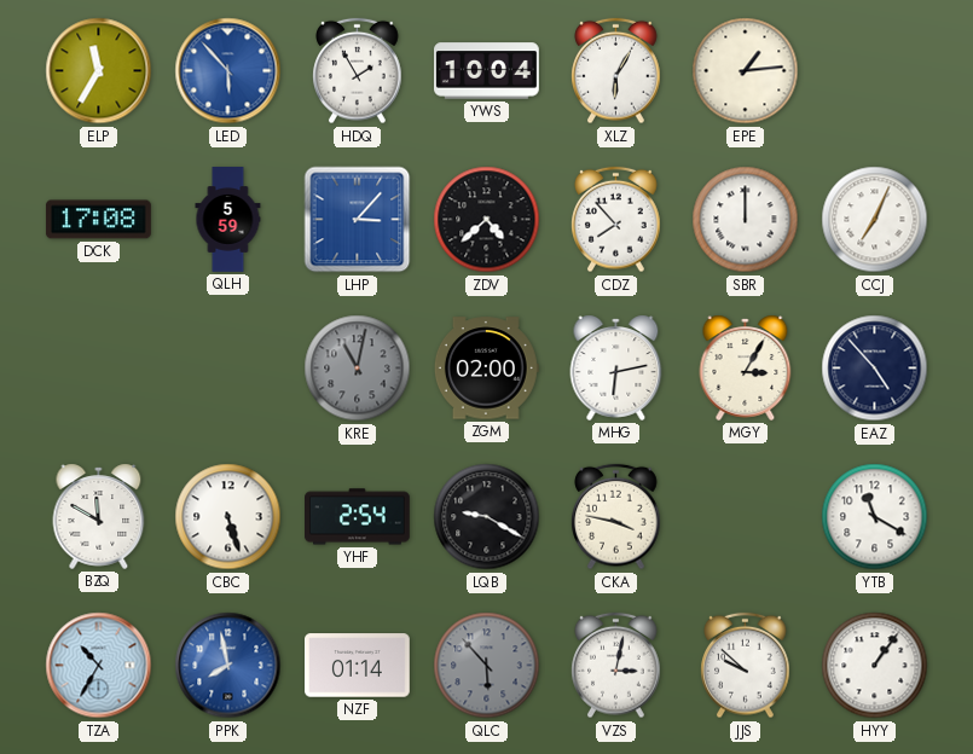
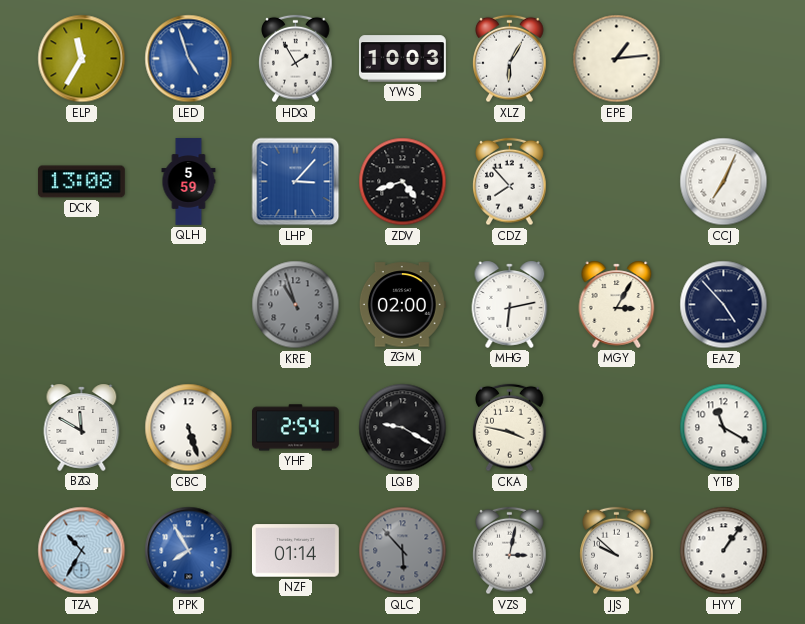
LED: 5:53 -> 4:57 (189, 59)
YWS: 10:04 -> 10:03 (403, 59)
DCK: 17:08 -> 13:08 (82, 182)
ZDV: 4:38 -> 4:42 (403, 182)
SBR: 12:00 -> none (746, 220)
KRE: 11:02 -> 10:57 (296, 305)
PPK: 7:58 -> 7:55 (189, 551)
